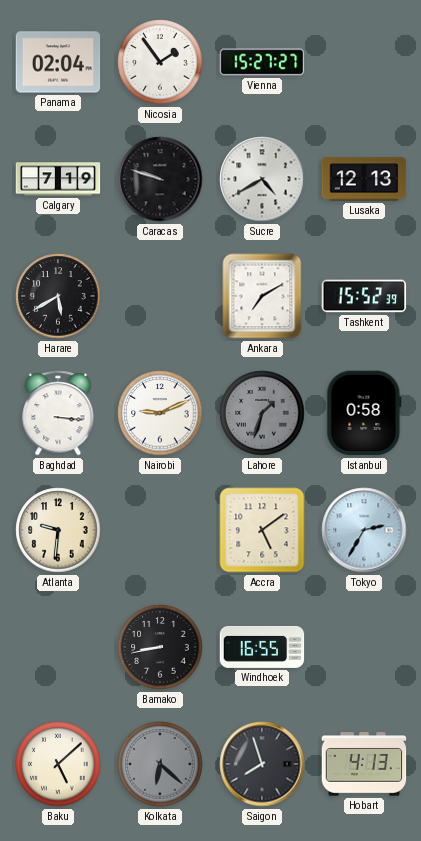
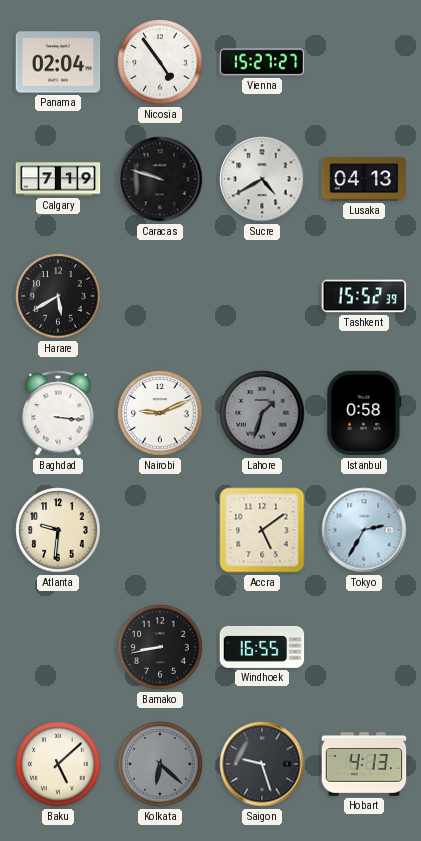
Nicosia: 1:54 -> 4:54 (160, 62)
Lusaka: 12:13 -> 04:13 (364, 179)
Ankara: 7:10 -> none (262, 296)
Saigon: 7:57 -> 9:27 (262, 764)
